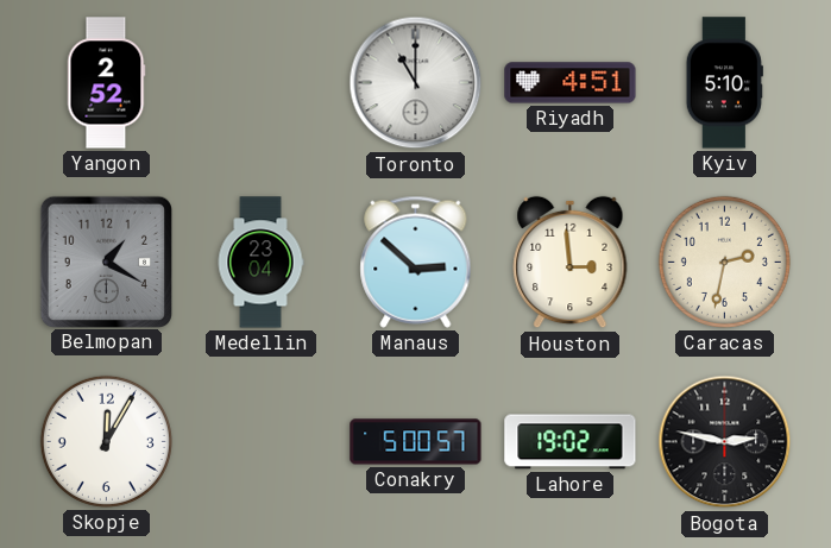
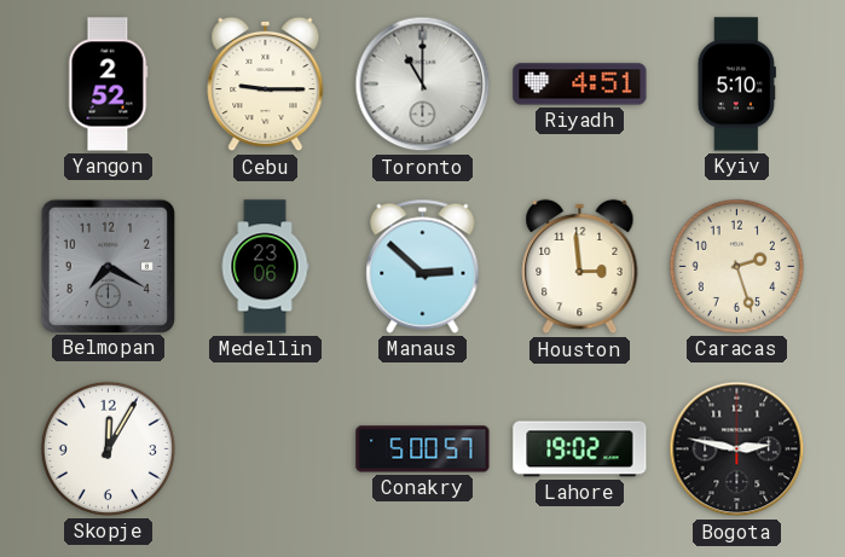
Cebu: none -> 9:15 (266, 85)
Belmopan: 1:20 -> 7:20 (108, 266)
Medellin: 23:04 -> 23:06 (265, 267)
Caracas: 2:32 -> 2:27 (736, 266)
